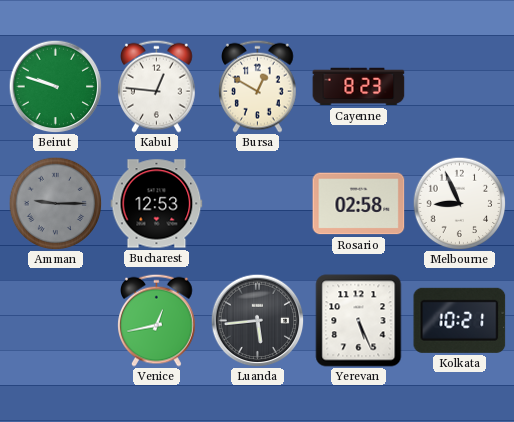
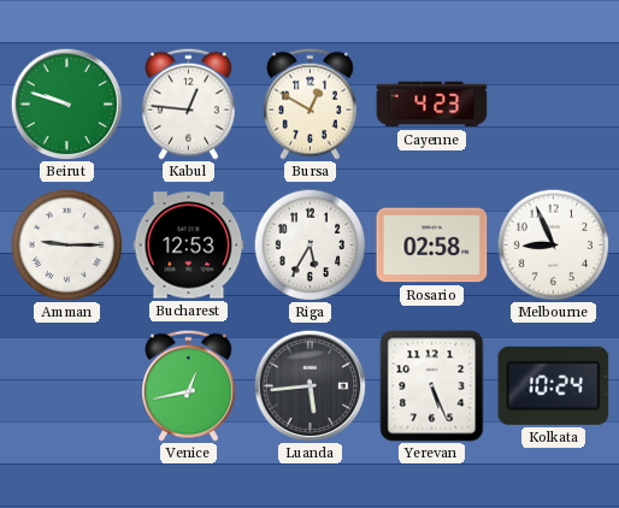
Cayenne: 8:23 -> 4:23 (432, 105)
Amman dial: grey -> white (66, 244)
Riga: none -> 5:35 (309, 244)
Kolkata: 10:21 -> 10:24 (554, 385)
